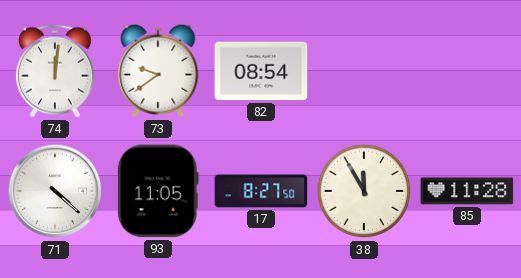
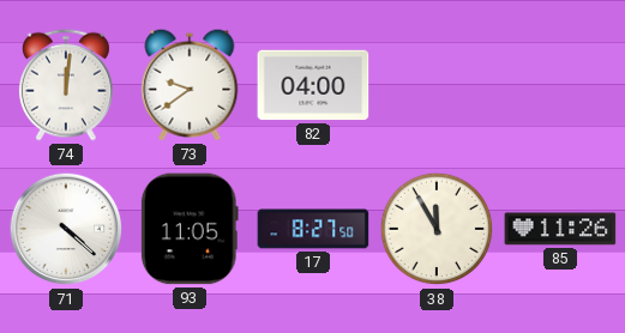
82: 08:54 -> 04:00 (313, 85)
85: 11:28 -> 11:26 (560, 229)
